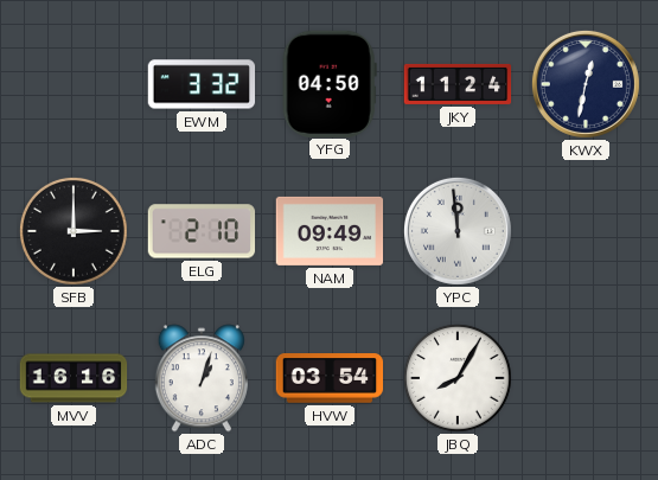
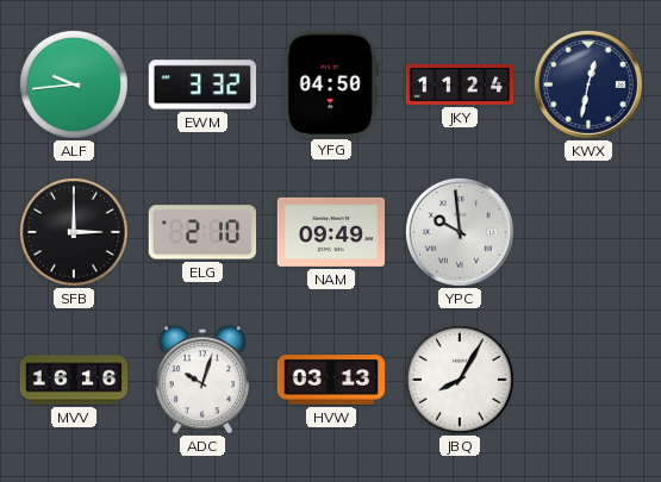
ALF: none -> 9:44 (74, 84)
YPC: 11:59 -> 9:59 (460, 232)
ADC: 1:03 -> 10:03 (202, 380)
HVW: 03:54 -> 03:13 (331, 380)
